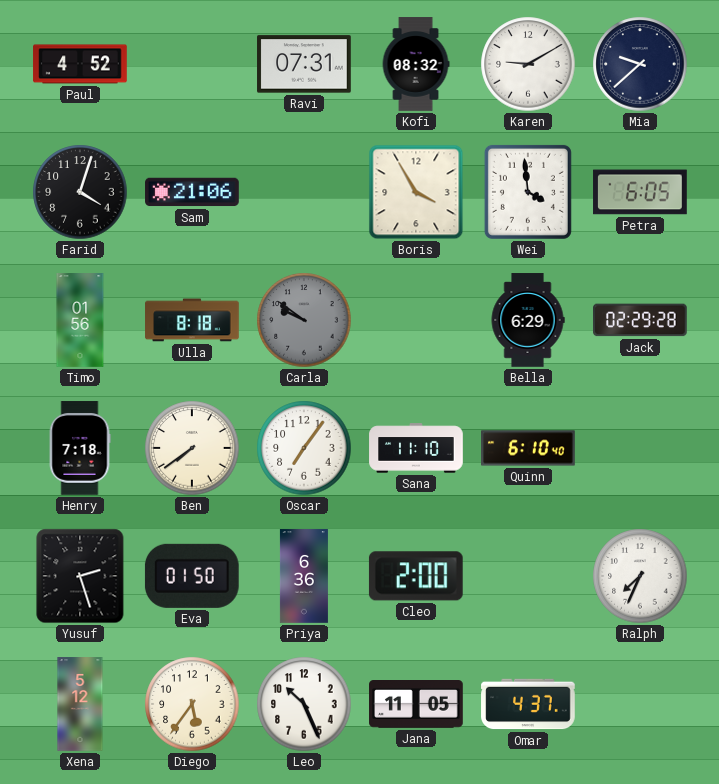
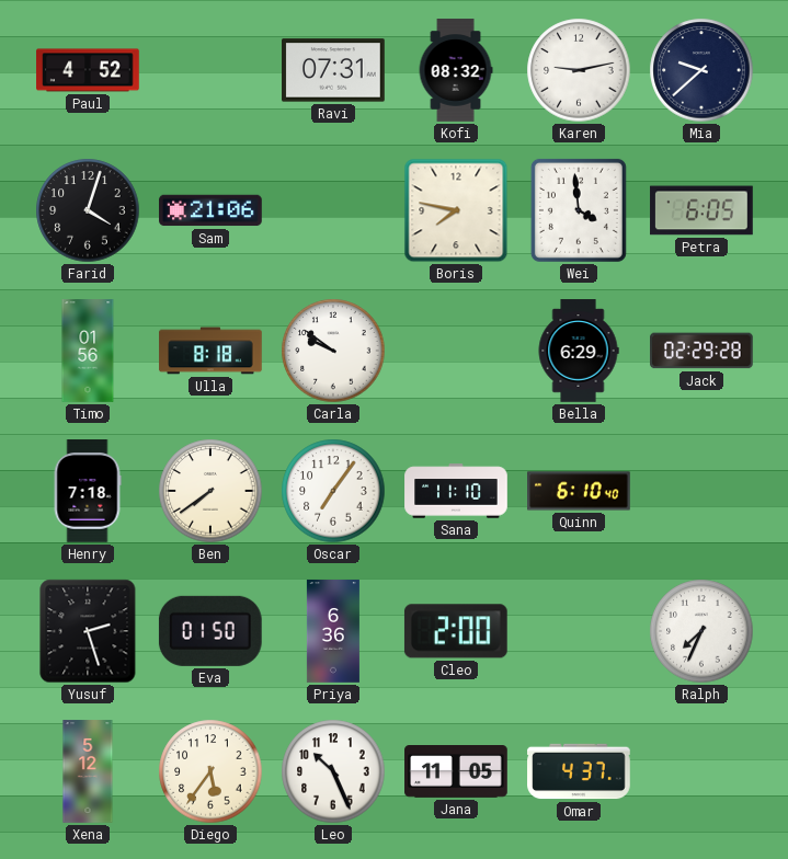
Karen: 9:10 -> 9:13 (579, 70)
Boris: 3:55 -> 7:47 (456, 210)
Carla dial: grey -> white (333, 351)
